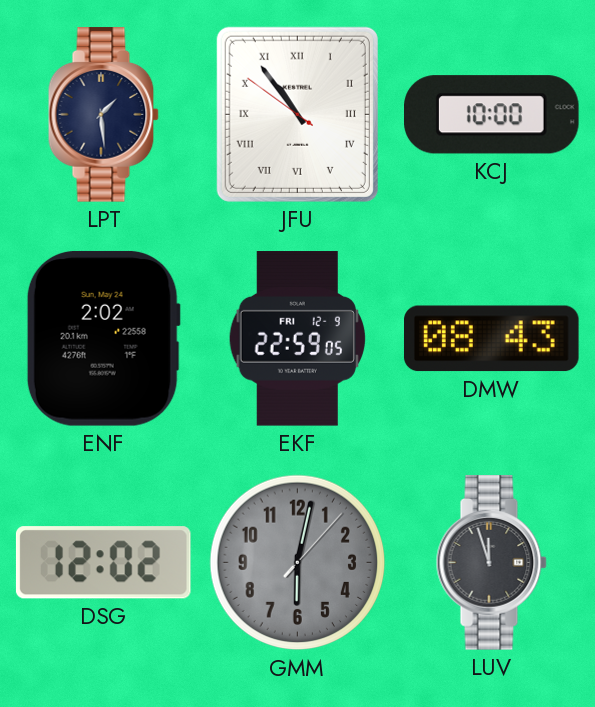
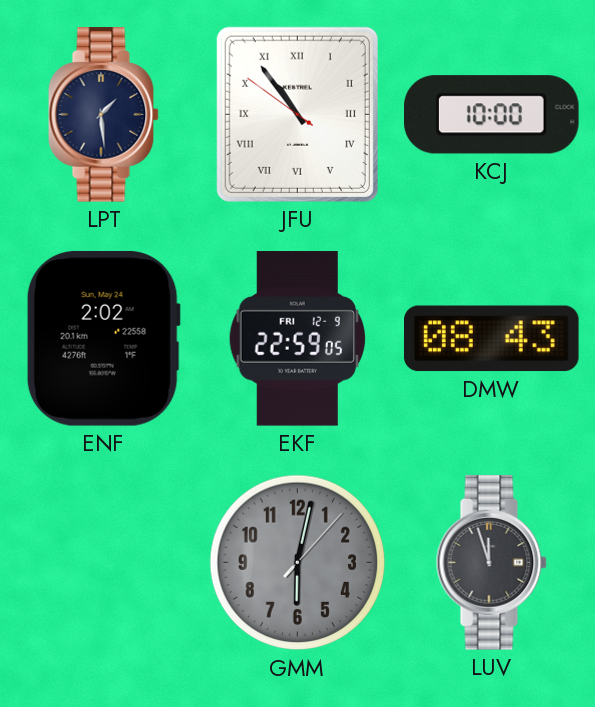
DSG: 12:02 -> none (103, 563)
